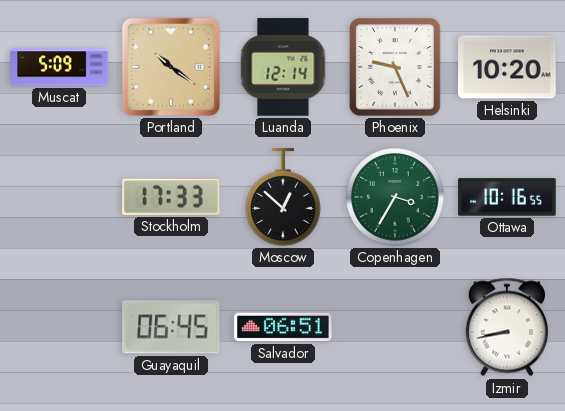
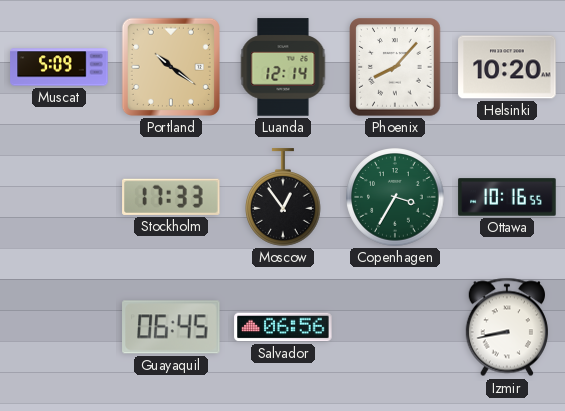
Phoenix: 9:26 -> 8:07 (395, 67)
Moscow: 12:52 -> 12:54 (283, 197)
Salvador: 06:51 -> 06:56 (283, 327)
